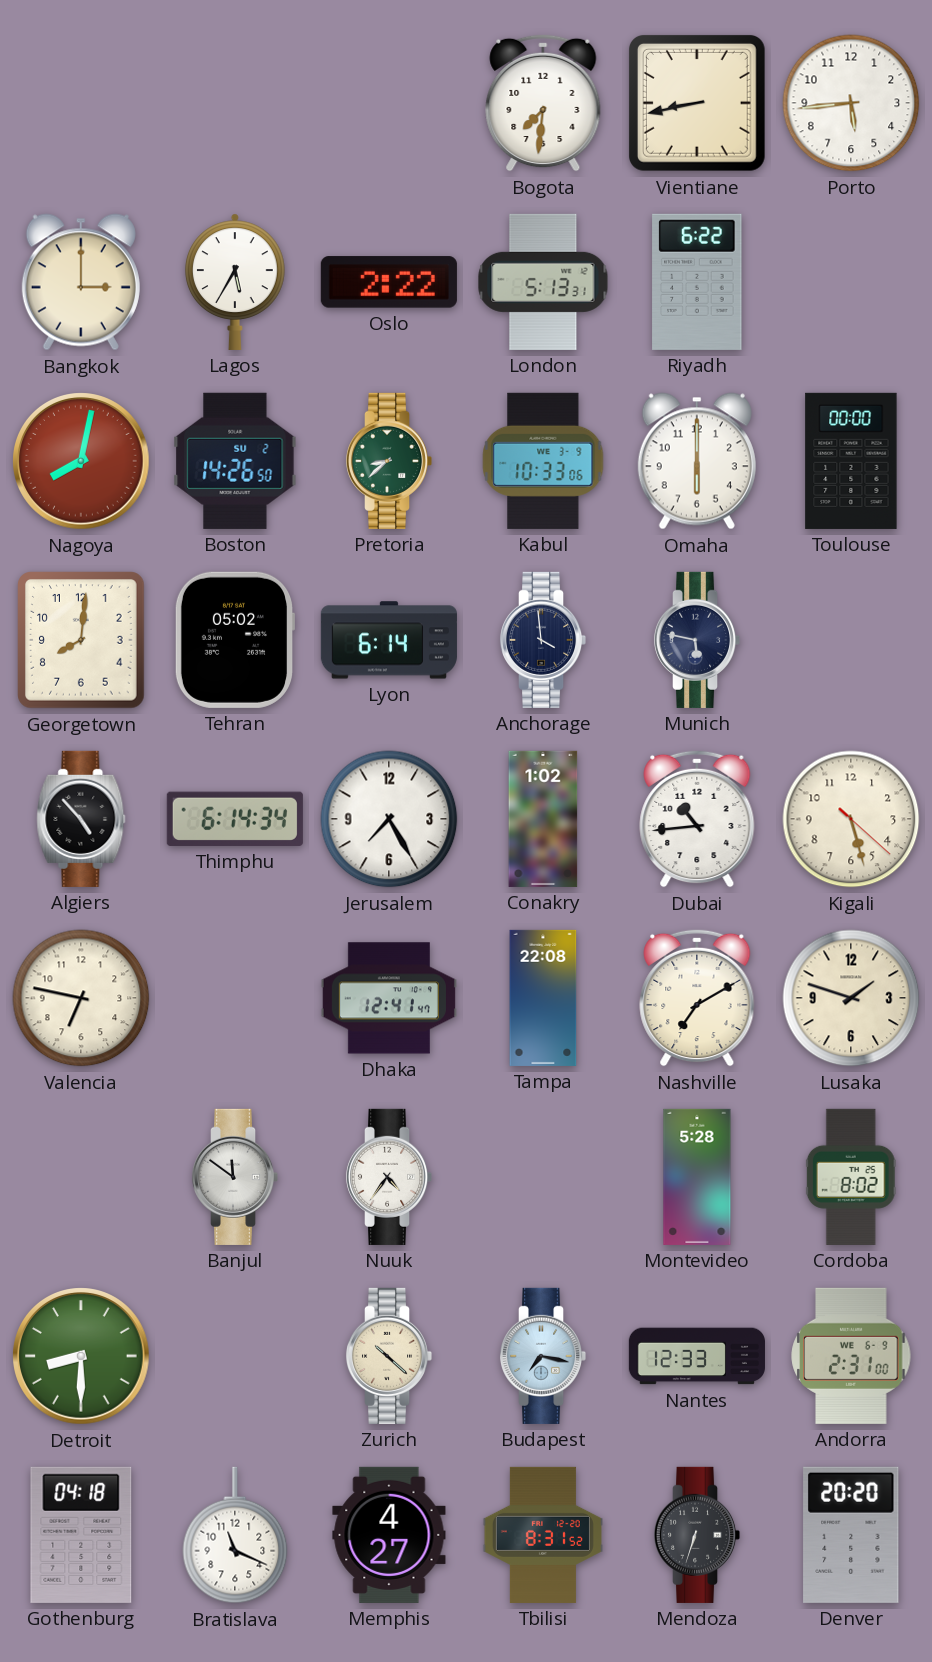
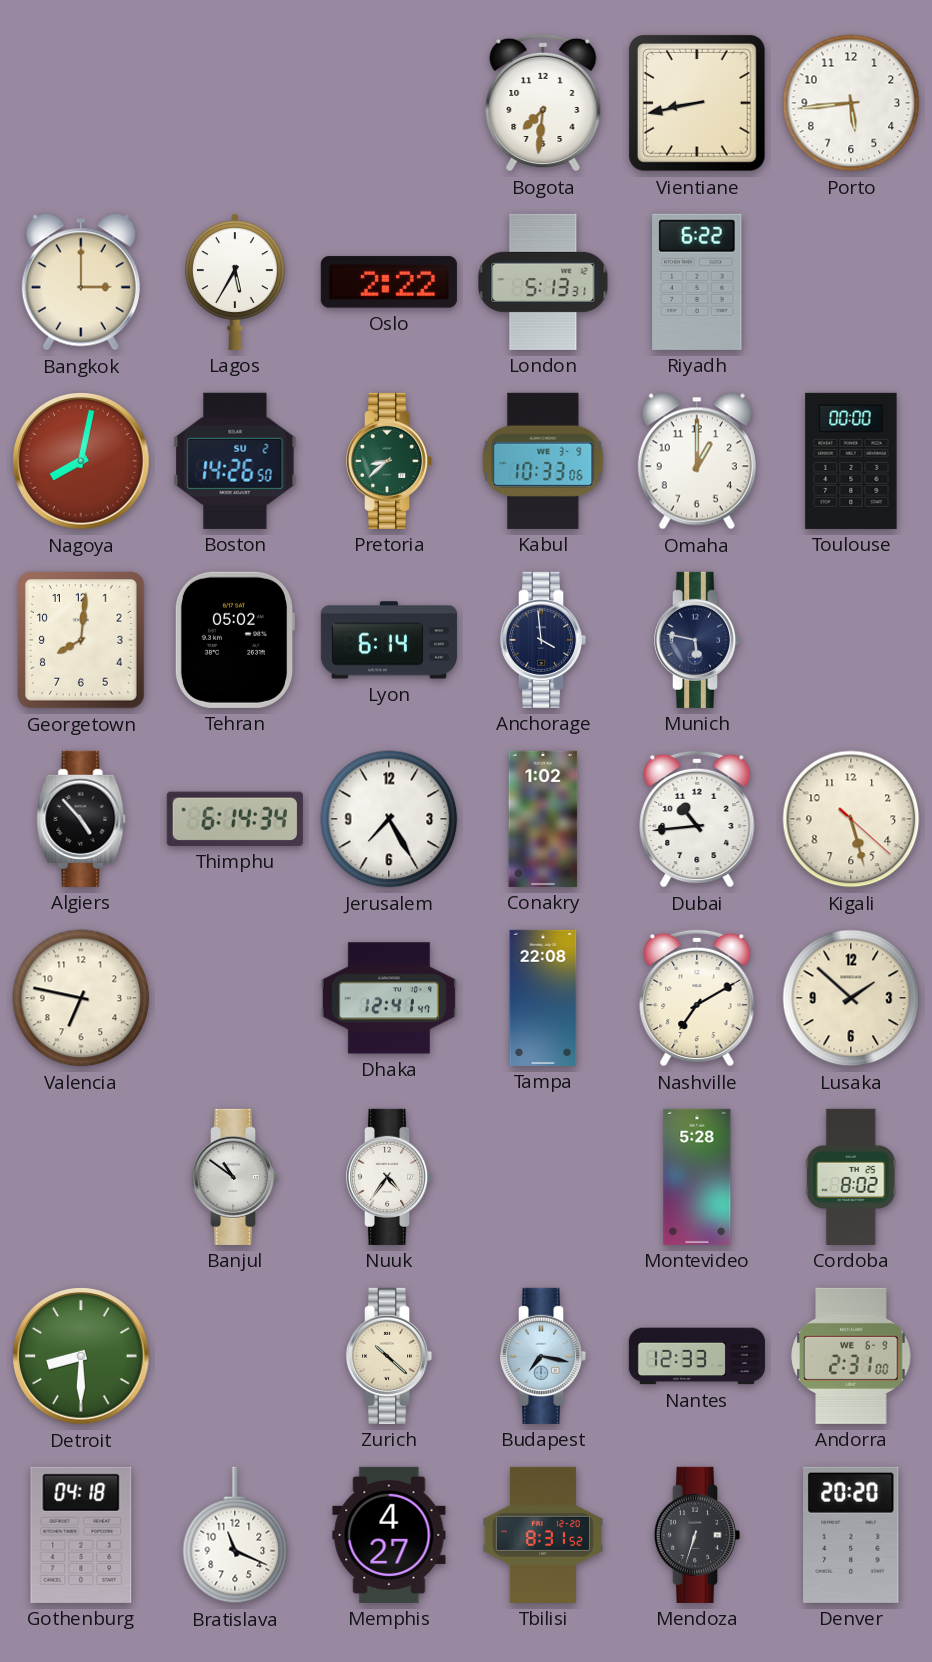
Omaha: 6:00 -> 1:00 (697, 461)
Lusaka: 1:48 -> 1:52 (851, 998)
Banjul: 11:51 -> 10:51 (235, 1177)
